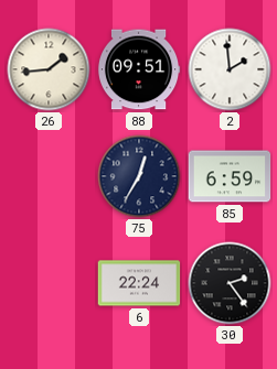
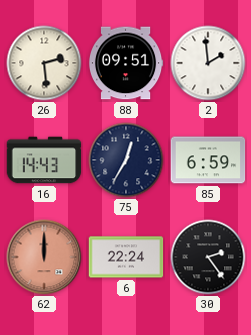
26: 1:44 -> 2:29 (44, 63)
16: none -> 14:43 (44, 160)
62: none -> 12:00 (44, 257)
